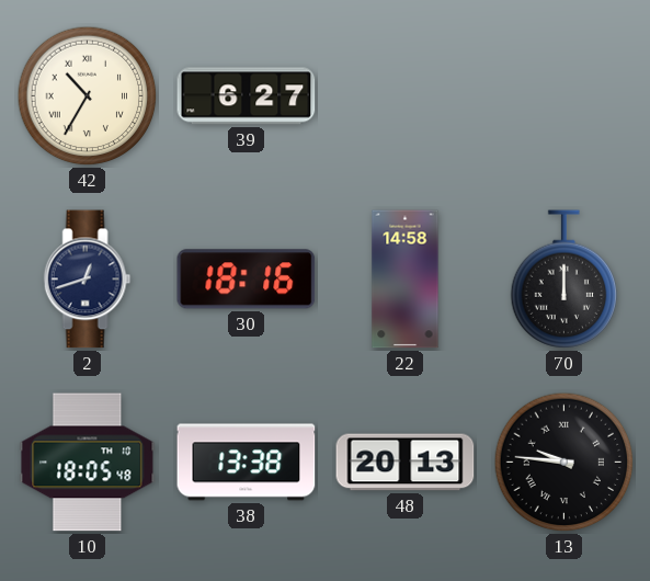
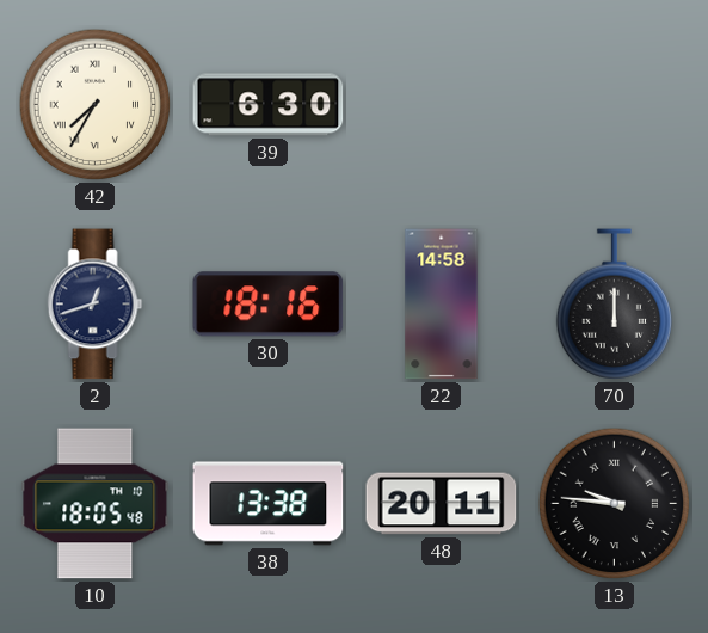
42: 10:35 -> 7:35 (96, 105)
39: 6:27 -> 6:30 (269, 105)
48: 20:13 -> 20:11 (442, 504)
